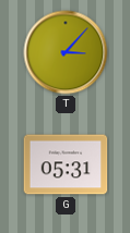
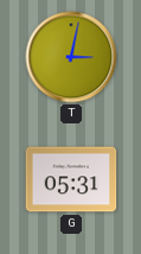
T: 3:07 -> 3:02 (71, 57)
